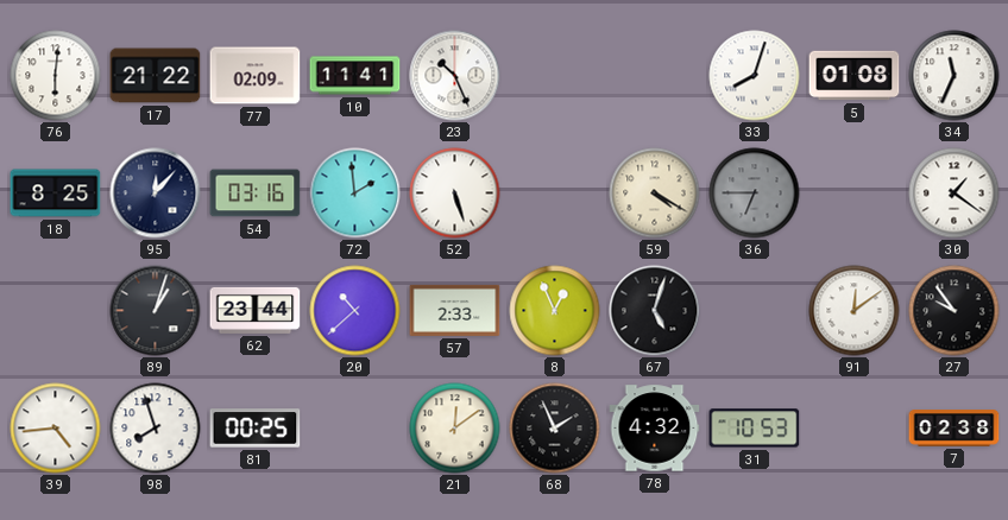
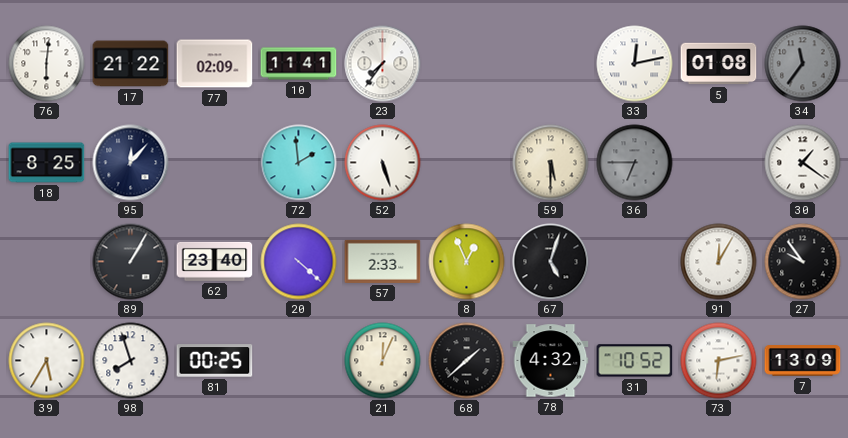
23: 10:26 -> 7:36 (383, 64)
33: 8:03 -> 12:13 (635, 64)
34: 11:34 -> 11:36 (803, 64)
34 dial: white -> grey (803, 64)
54: 03:16 -> none (256, 194)
59: 4:20 -> 5:30 (551, 163)
89: 1:03 -> 1:05 (131, 262)
62: 23:44 -> 23:40 (215, 261)
20: 10:38 -> 4:22 (299, 262)
91: 12:09 -> 12:05 (719, 262)
39: 4:44 -> 5:35 (47, 361)
21: 12:09 -> 12:04 (383, 361)
68: 1:56 -> 1:38 (467, 361)
31: 10:53 -> 10:52 (635, 361)
73: none -> 6:13 (719, 361)
7: 02:38 -> 13:09 (803, 361)
